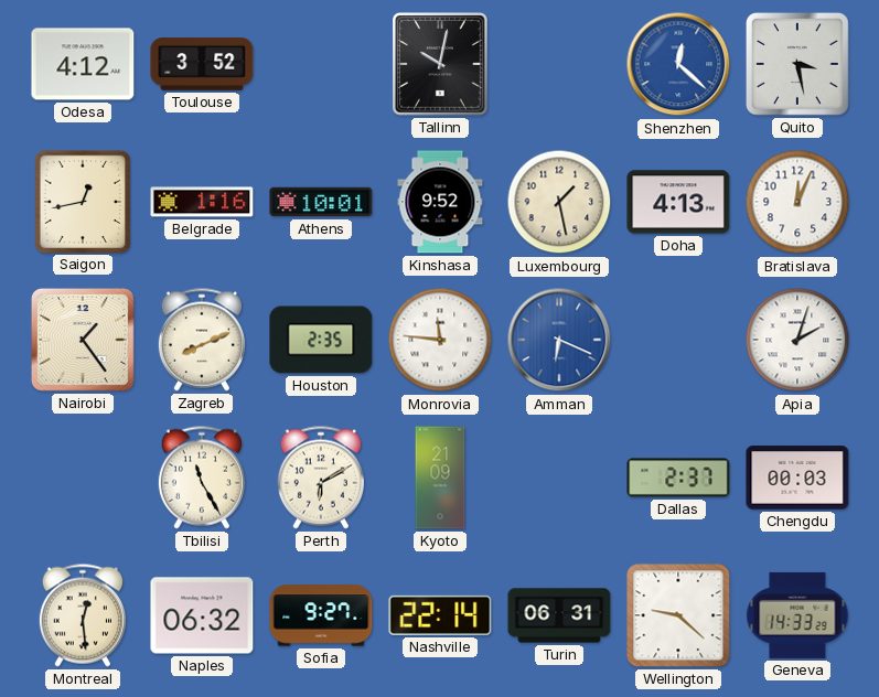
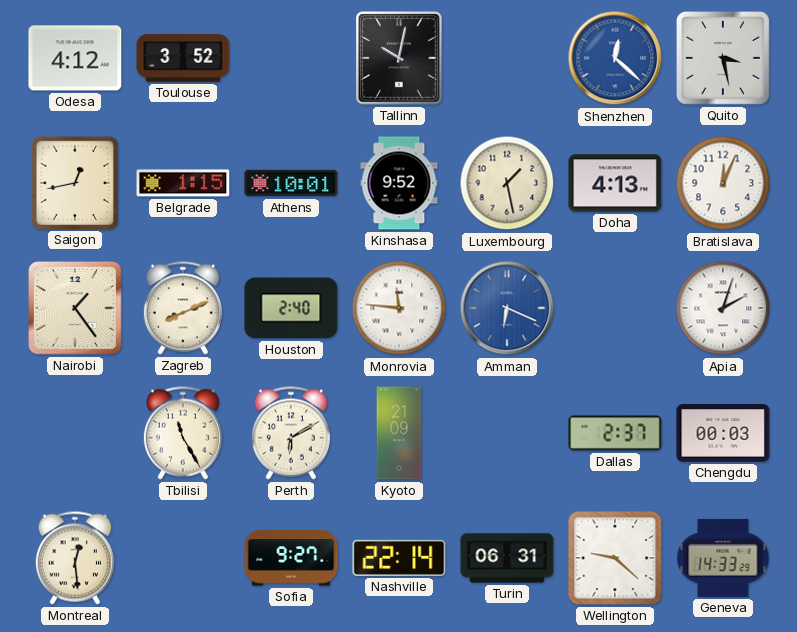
Belgrade: 1:16 -> 1:15 (183, 183)
Houston: 2:35 -> 2:40 (291, 308)
Naples: 06:32 -> none (202, 615)
